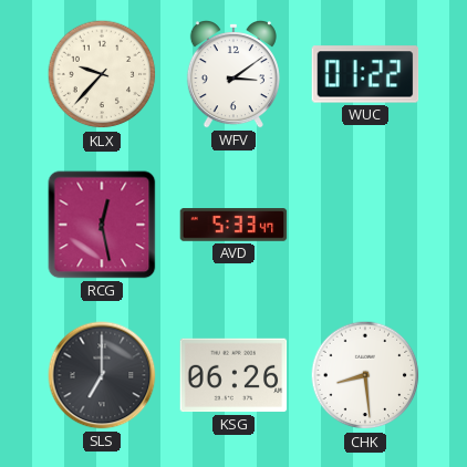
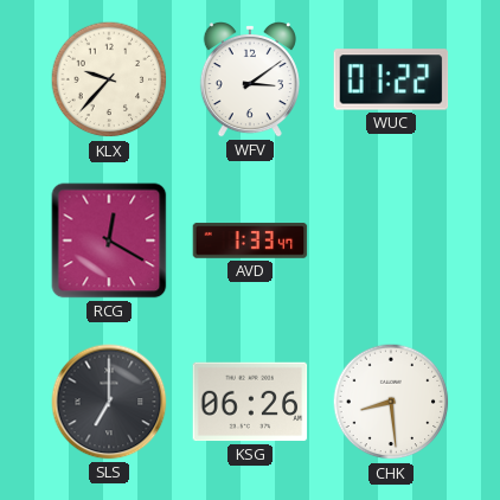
RCG: 12:28 -> 12:20 (109, 241)
AVD: 5:33 -> 1:33 (250, 241)
